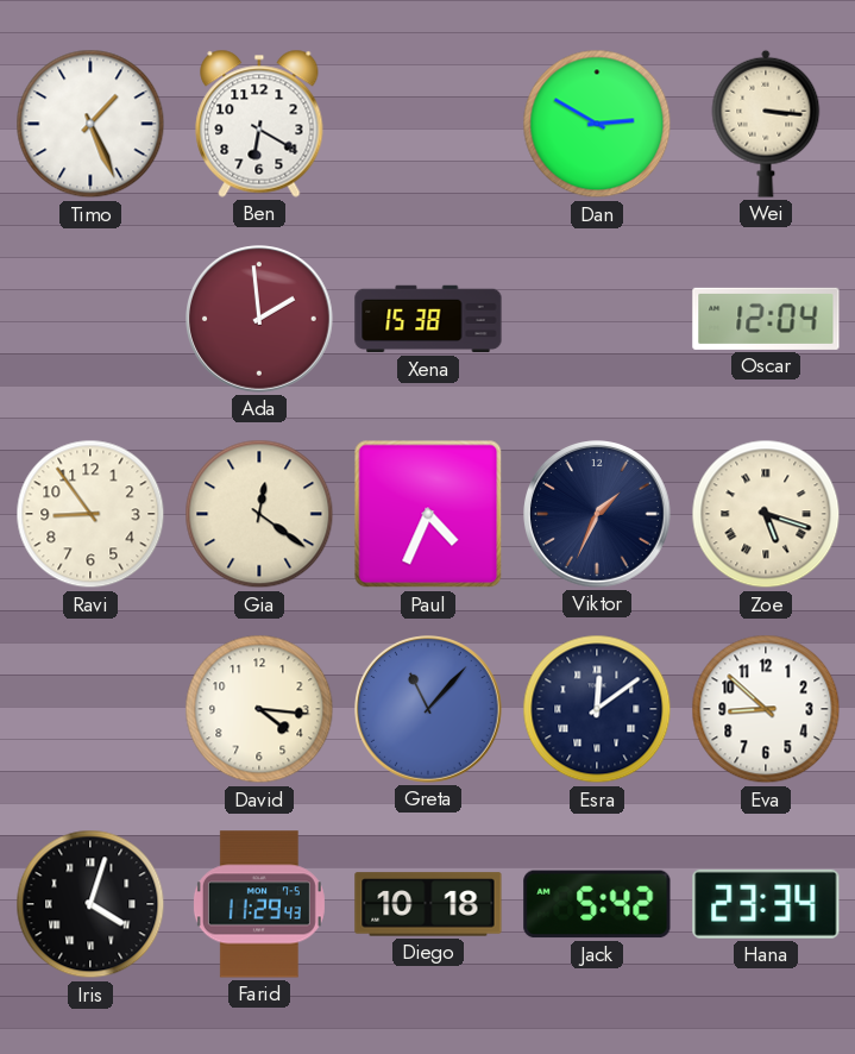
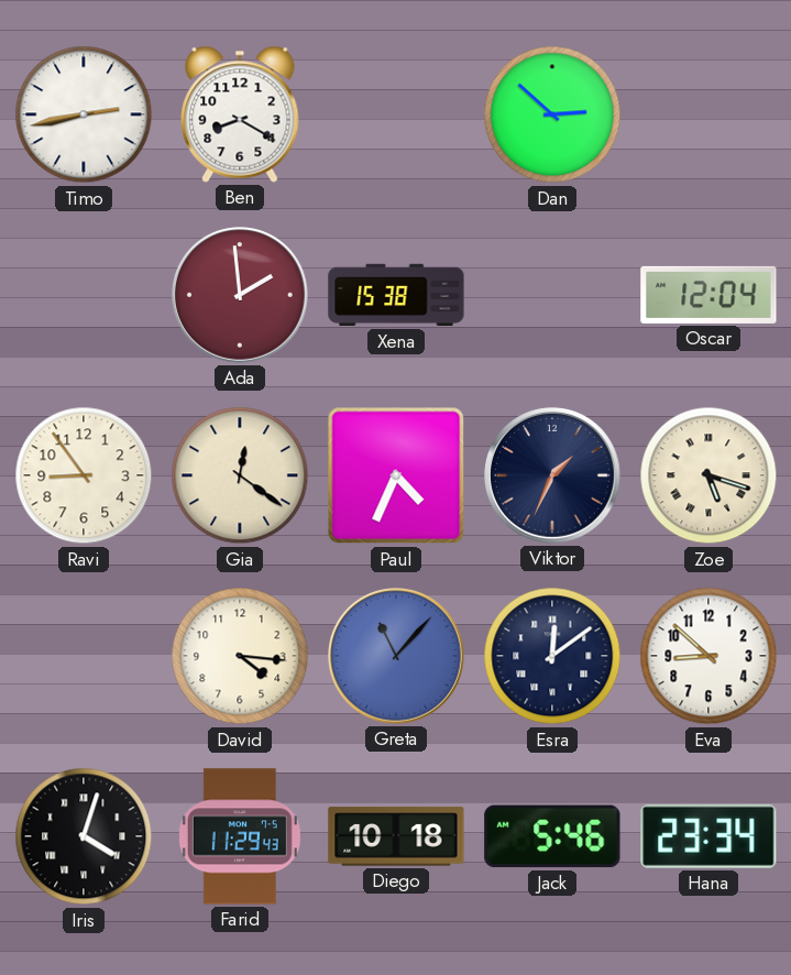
Timo: 1:26 -> 2:43 (84, 114)
Ben: 6:20 -> 8:20 (240, 114)
Dan: 2:50 -> 2:52 (552, 114)
Wei: 3:16 -> none (766, 124)
Jack: 5:42 -> 5:46 (552, 836)
